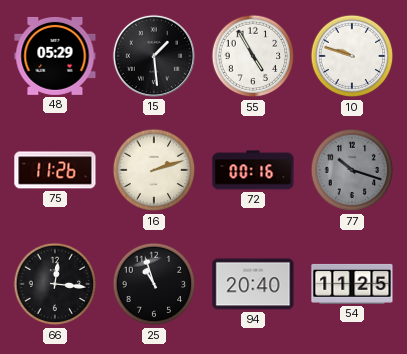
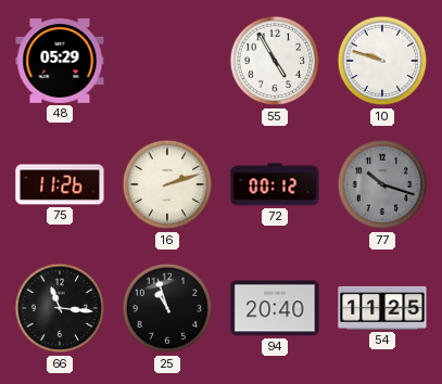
15: 1:29 -> none (154, 56)
72: 00:16 -> 00:12 (275, 184)
66: 12:16 -> 11:16 (60, 308)
